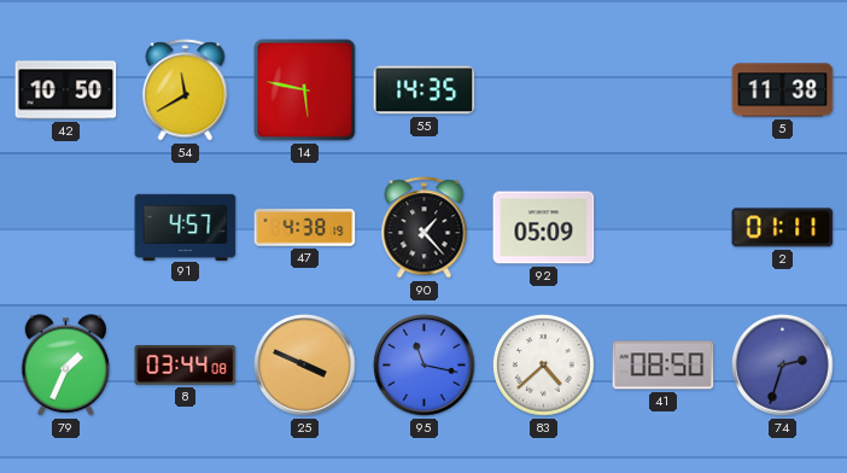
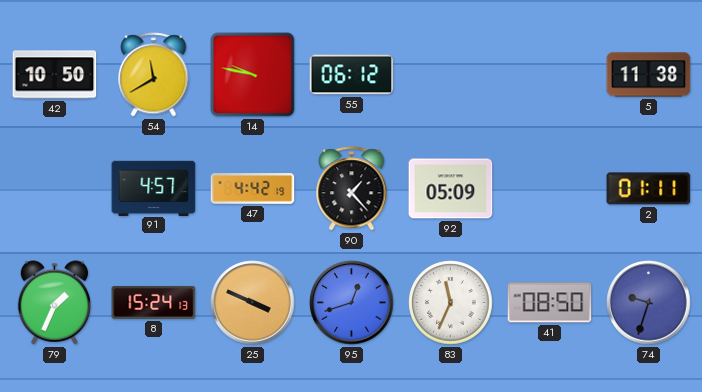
14: 5:47 -> 9:47 (253, 75)
55: 14:35 -> 06:12 (352, 75)
47: 4:38 -> 4:42 (253, 189)
8: 03:44 -> 15:24 (154, 302)
95: 11:17 -> 12:42 (352, 303)
83: 4:38 -> 11:34 (451, 303)
74: 2:33 -> 9:33 (649, 303)
